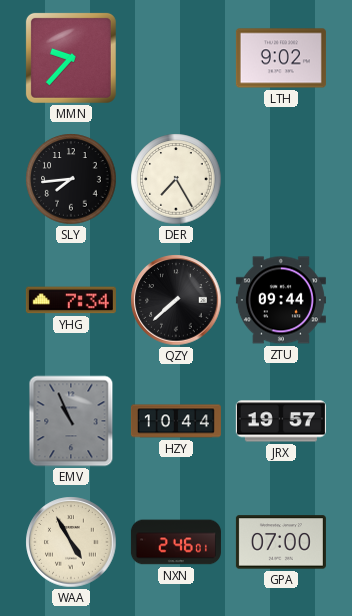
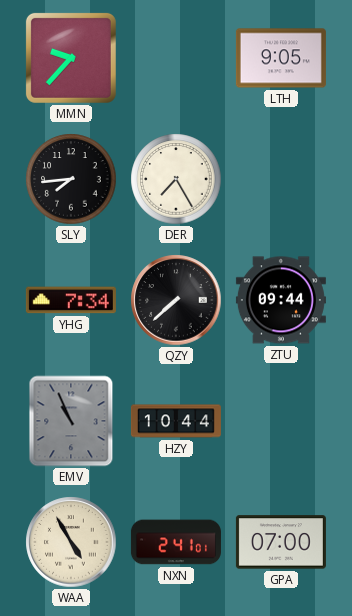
LTH: 9:02 -> 9:05 (281, 58)
JRX: 19:57 -> none (281, 421)
NXN: 2:46 -> 2:41 (176, 542)
